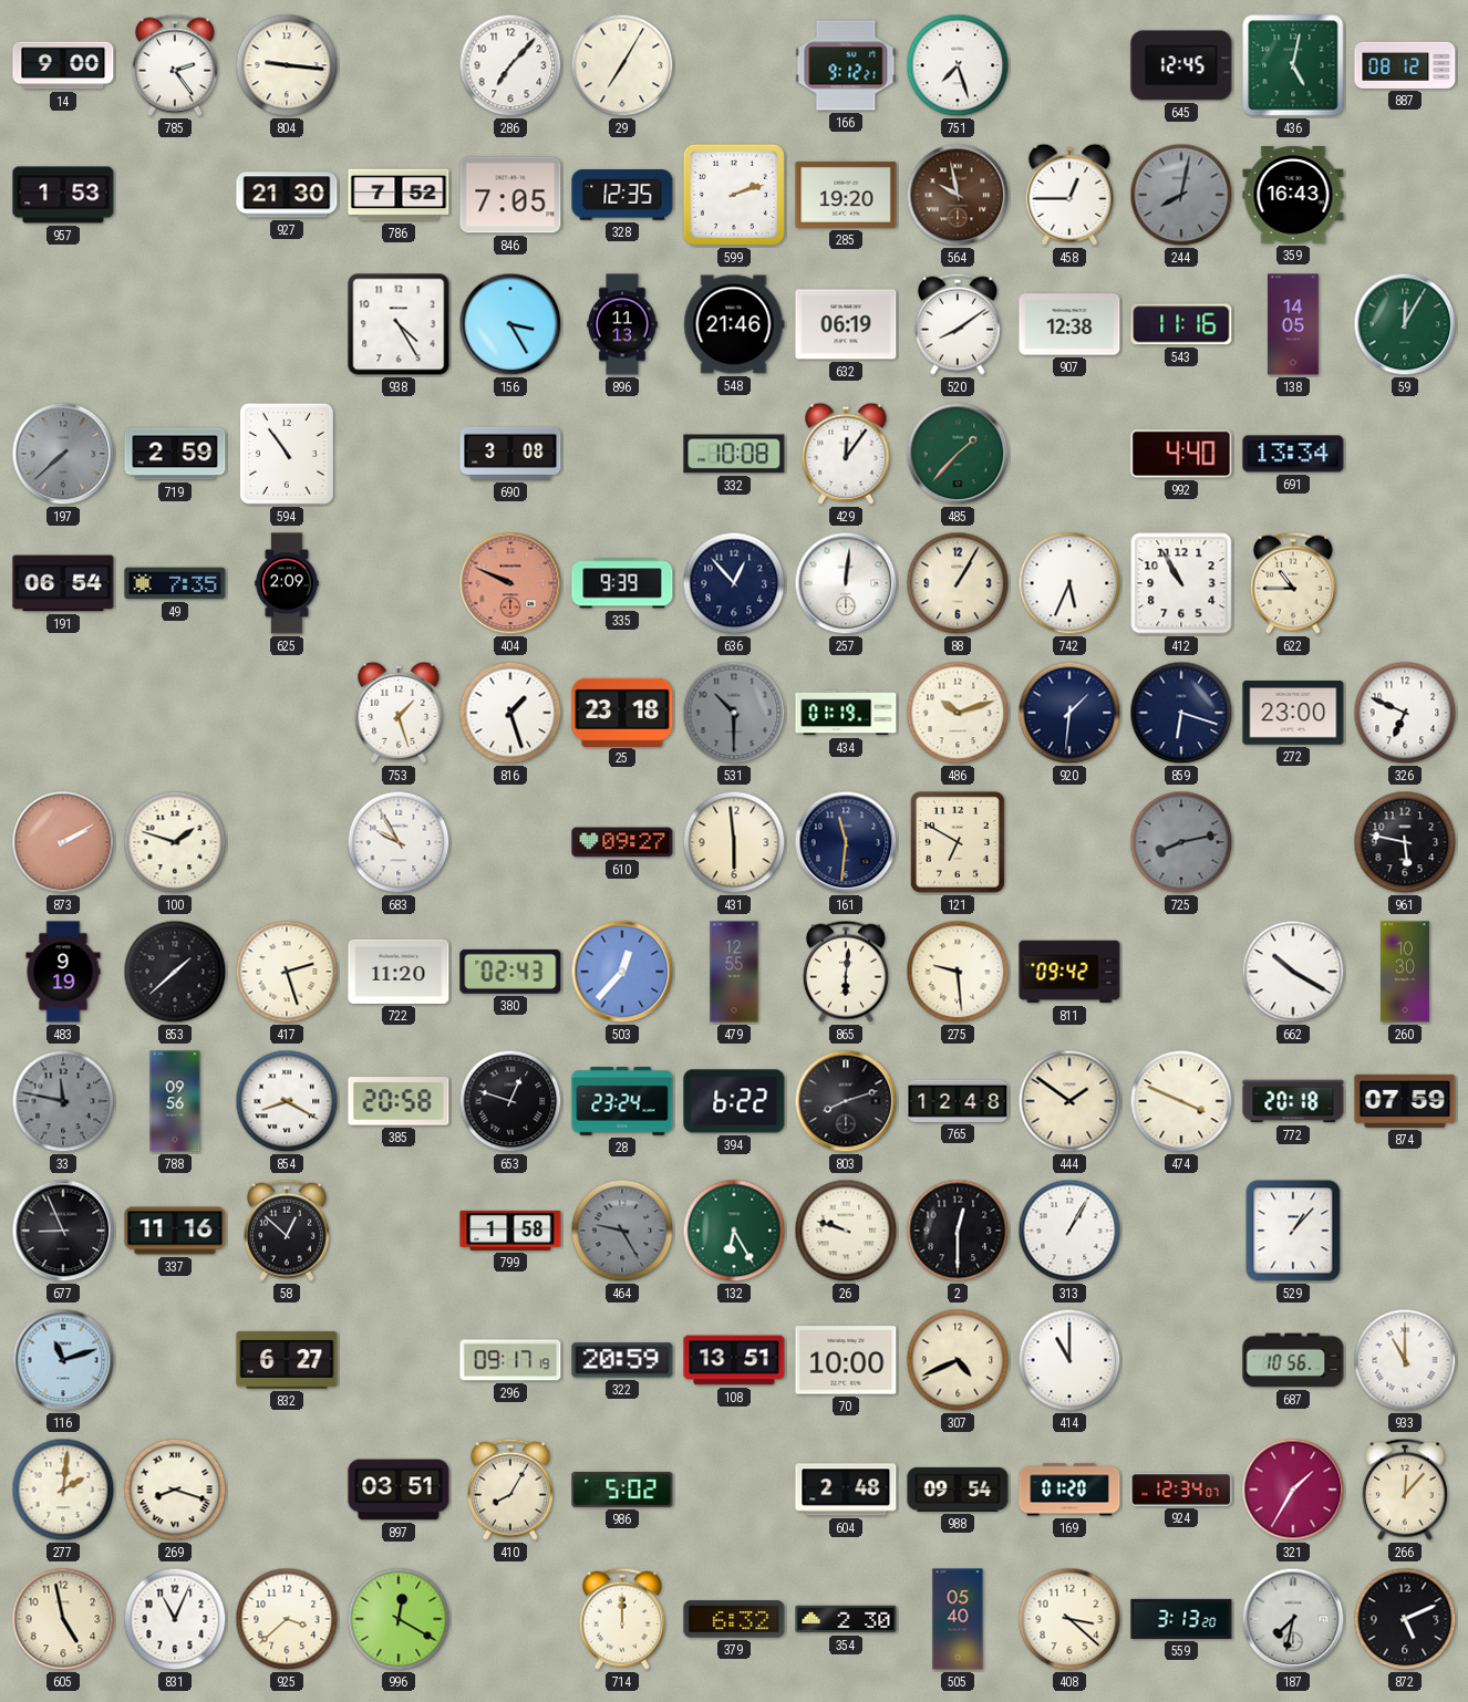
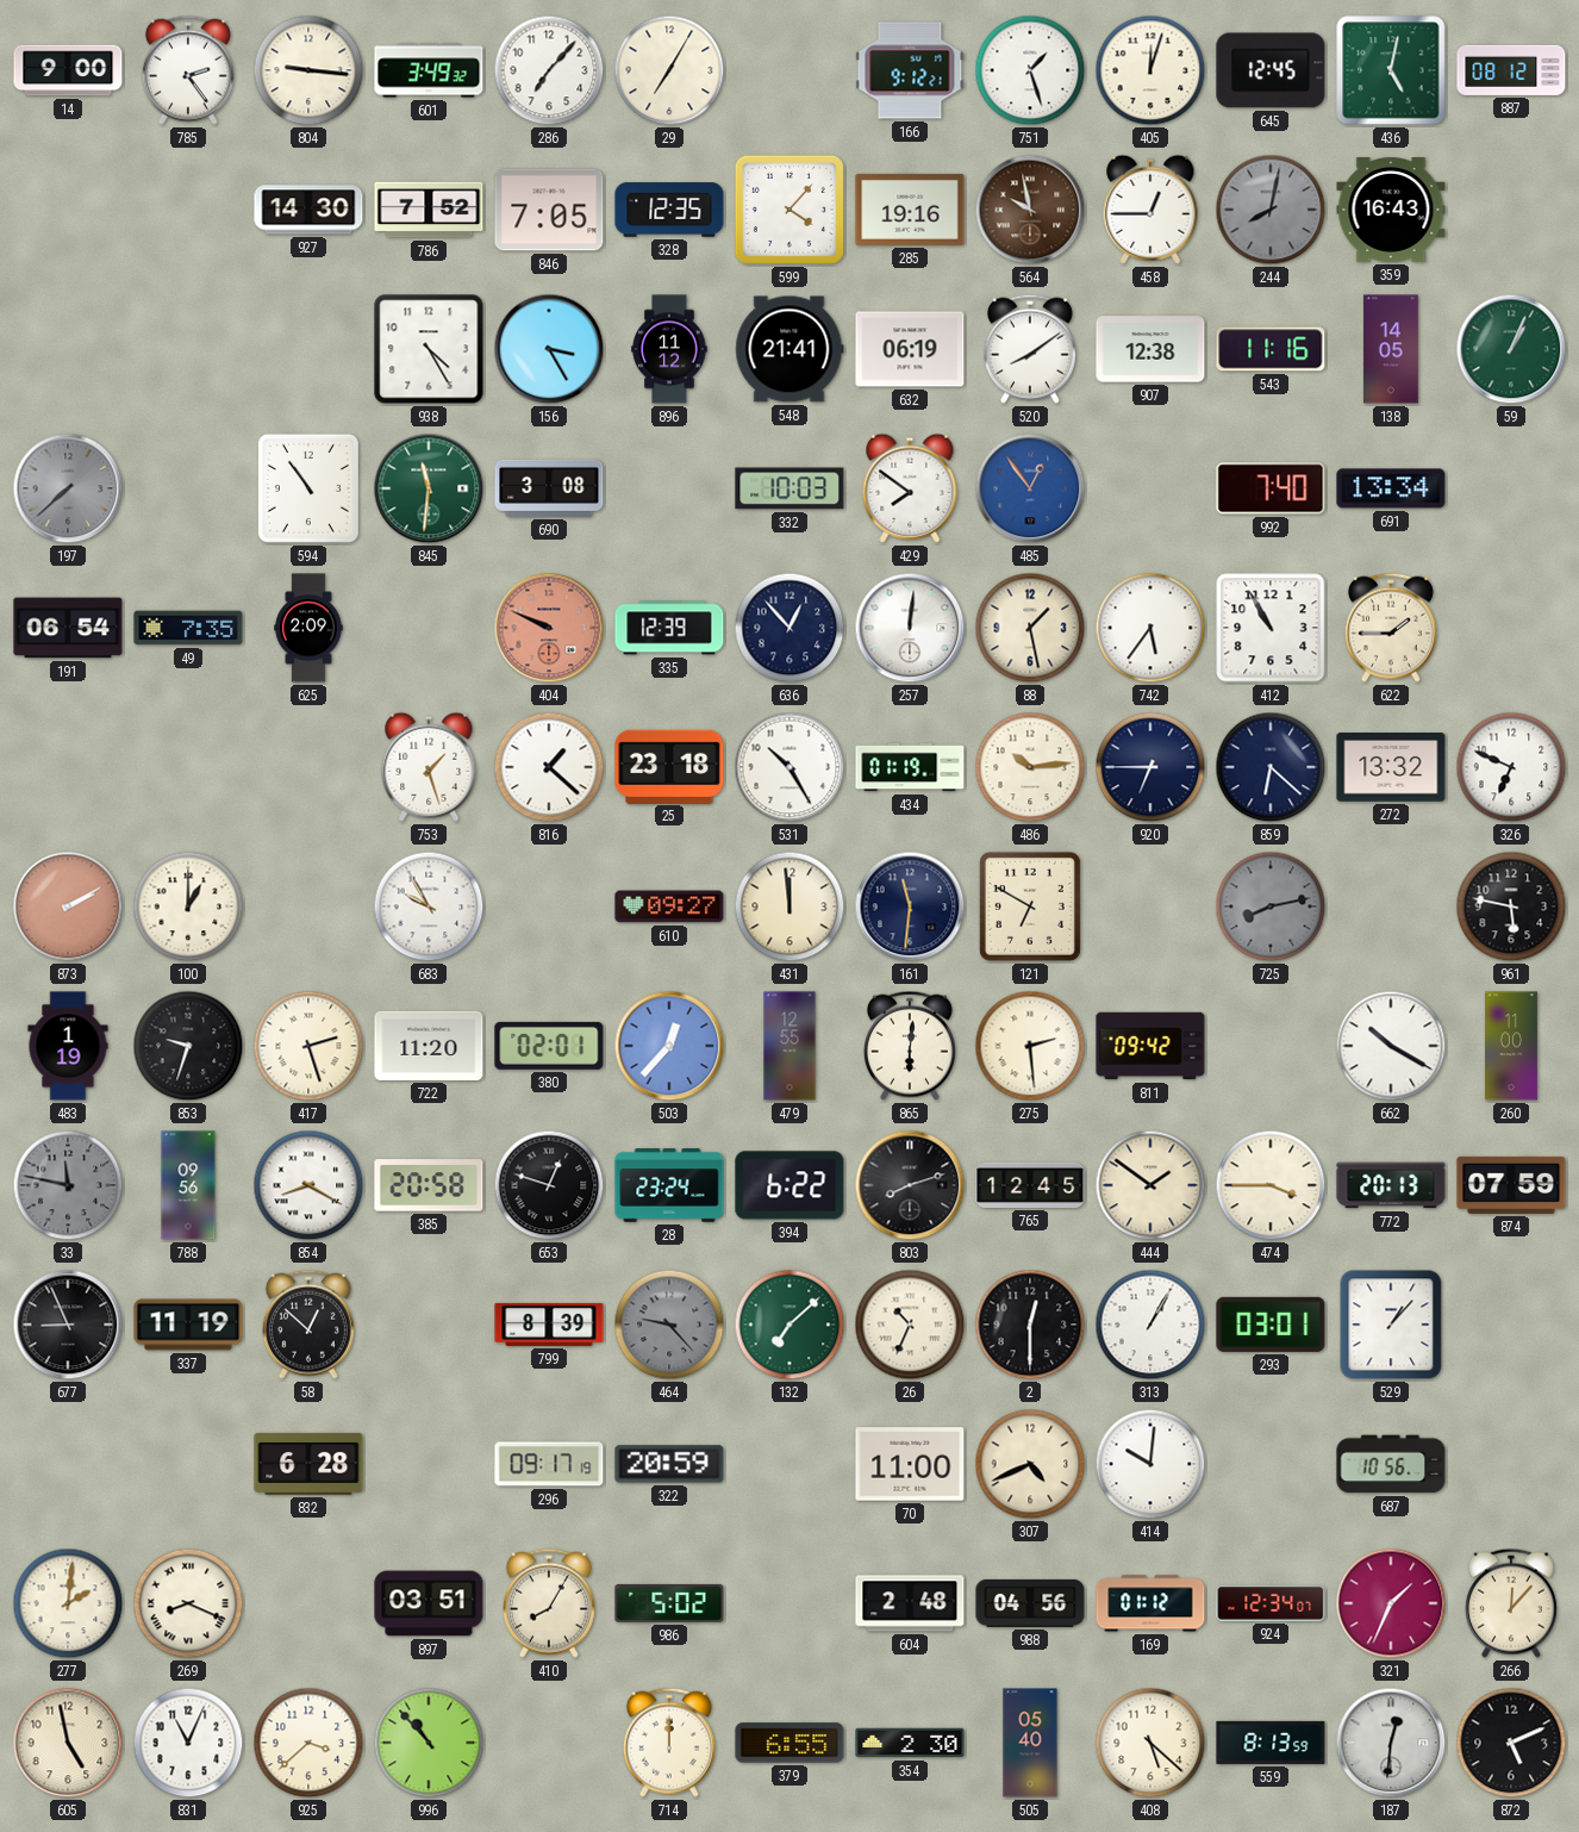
601: none -> 3:49 (429, 70)
751: 7:27 -> 1:27 (1030, 70)
405: none -> 12:03 (1150, 70)
957: 1:53 -> none (63, 195)
927: 21:30 -> 14:30 (308, 210)
599: 2:12 -> 4:07 (789, 210)
285: 19:20 -> 19:16 (910, 210)
896: 11:13 -> 11:12 (669, 349)
548: 21:46 -> 21:41 (789, 349)
59: 12:05 -> 1:04 (1511, 349)
719: 2:59 -> none (175, 454)
845: none -> 11:31 (429, 488)
332: 10:08 -> 10:03 (789, 488)
429: 12:06 -> 7:51 (910, 488)
485: 1:37 -> 12:54 (1030, 488)
485 dial: green -> blue (1030, 488)
992: 4:40 -> 7:40 (1271, 488)
335: 9:39 -> 12:39 (669, 628)
88: 1:05 -> 1:28 (1030, 628)
742: 5:34 -> 5:36 (1150, 628)
622: 10:45 -> 1:45 (1391, 628)
816: 1:27 -> 1:22 (549, 767)
531: 10:30 -> 10:25 (789, 767)
531 dial: grey -> white (789, 767)
486: 10:12 -> 10:14 (1030, 767)
920: 1:31 -> 6:45 (1150, 767)
859: 6:18 -> 6:22 (1271, 767)
272: 23:00 -> 13:32 (1391, 767)
100: 1:48 -> 1:00 (188, 906)
431: 5:59 -> 11:59 (789, 906)
483: 9:19 -> 1:19 (68, 1046)
853: 1:38 -> 9:33 (188, 1046)
380: 02:43 -> 02:01 (549, 1046)
275: 9:29 -> 2:29 (1030, 1046)
260: 10:30 -> 11:00 (1512, 1046)
765: 12:48 -> 12:45 (1030, 1185)
474: 3:49 -> 3:45 (1271, 1185)
772: 20:18 -> 20:13 (1391, 1185)
337: 11:16 -> 11:19 (188, 1325)
799: 1:58 -> 8:39 (549, 1325)
464: 9:25 -> 9:23 (669, 1325)
132: 6:25 -> 7:08 (789, 1325)
26: 9:48 -> 10:34 (910, 1325)
293: none -> 03:01 (1271, 1325)
116: 11:12 -> none (63, 1360)
832: 6:27 -> 6:28 (308, 1464)
108: 13:51 -> none (734, 1360)
70: 10:00 -> 11:00 (910, 1464)
414: 11:00 -> 10:01 (1150, 1464)
933: 11:00 -> none (1405, 1360)
269: 8:18 -> 8:19 (188, 1603)
988: 09:54 -> 04:56 (1030, 1603)
169: 01:20 -> 01:12 (1150, 1603)
321: 1:35 -> 1:34 (1391, 1603)
996: 12:20 -> 10:53 (429, 1743)
379: 6:32 -> 6:55 (789, 1743)
408: 3:22 -> 5:22 (1150, 1743)
559: 3:13 -> 8:13 (1271, 1743)
187: 7:32 -> 12:31 (1391, 1743)
